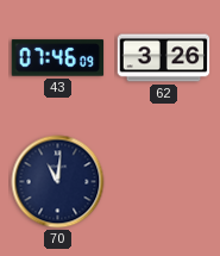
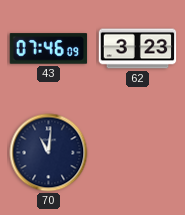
62: 3:26 -> 3:23 (138, 49)
